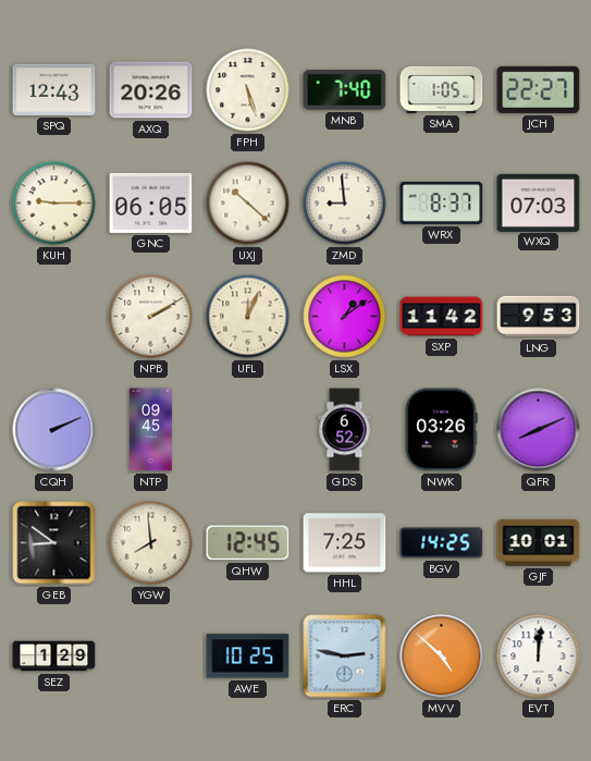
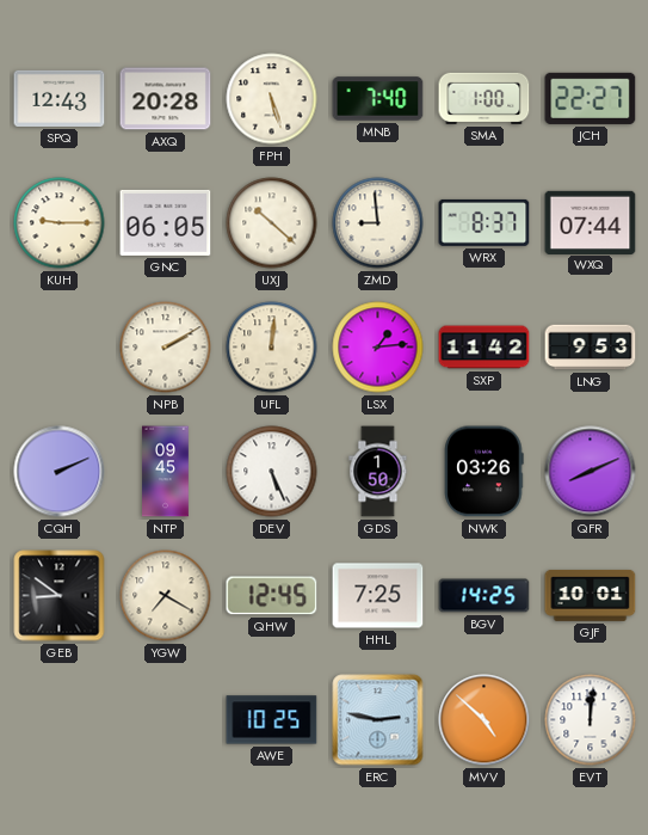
AXQ: 20:26 -> 20:28 (166, 99)
SMA: 1:05 -> 1:00 (485, 98)
WXQ: 07:03 -> 07:44 (591, 222)
UFL: 12:04 -> 12:01 (272, 348)
LSX: 1:09 -> 1:14 (378, 348)
DEV: none -> 5:26 (272, 472)
GDS: 6:52 -> 1:50 (378, 472)
YGW: 7:59 -> 7:20 (166, 596)
SEZ: 1:29 -> none (54, 656)
